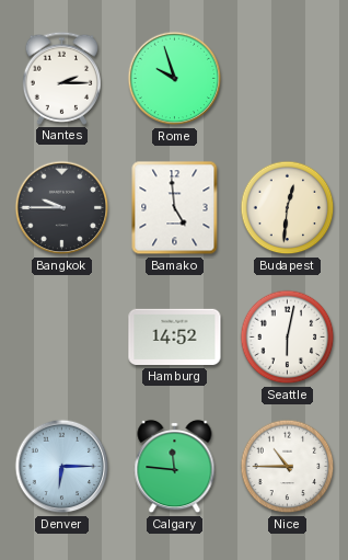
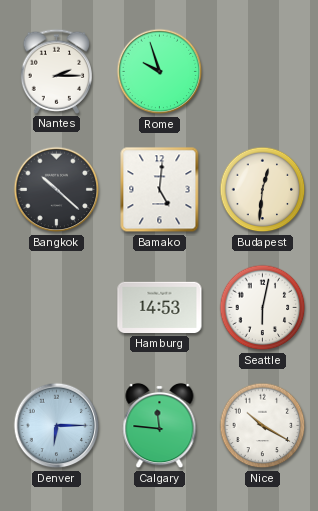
Bangkok: 9:45 -> 10:22 (57, 190)
Bamako: 4:59 -> 5:01 (160, 190)
Hamburg: 14:52 -> 14:53 (160, 308)
Nice: 10:45 -> 10:20 (263, 426)
